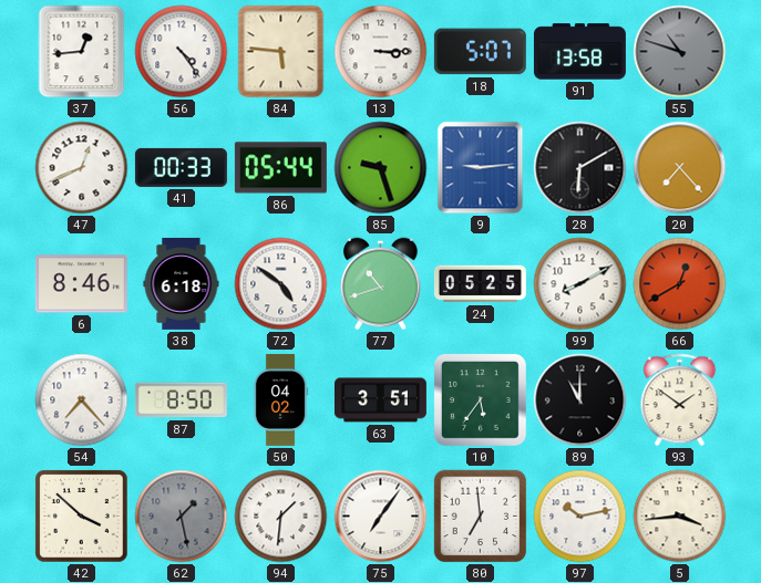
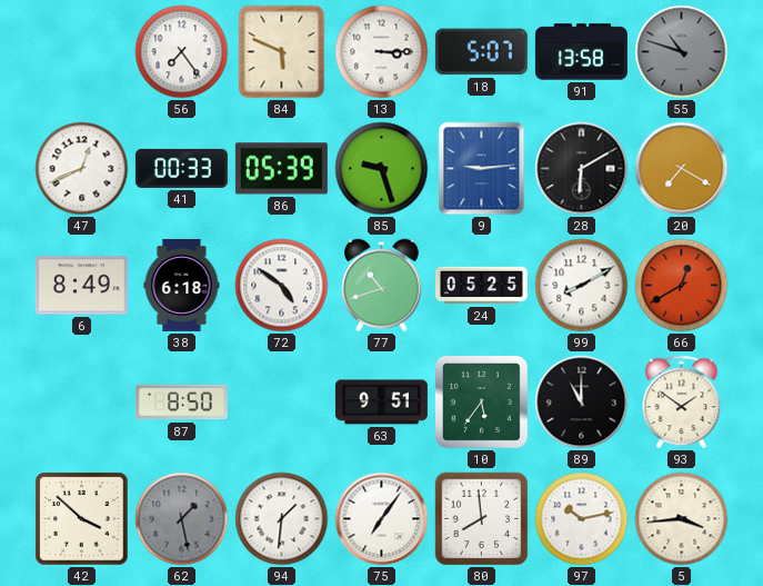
37: 12:44 -> none (82, 52)
56: 4:24 -> 7:24 (182, 52)
84: 5:46 -> 5:49 (282, 52)
86: 05:44 -> 05:39 (281, 169)
20: 7:23 -> 7:20 (682, 169)
6: 8:46 -> 8:49 (81, 286)
54: 7:23 -> none (82, 400)
50: 04:02 -> none (280, 399)
63: 3:51 -> 9:51 (381, 403)
80: 6:59 -> 7:59 (482, 519)
